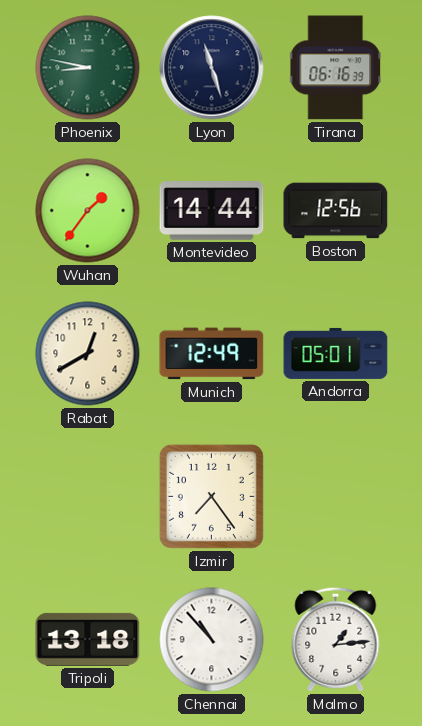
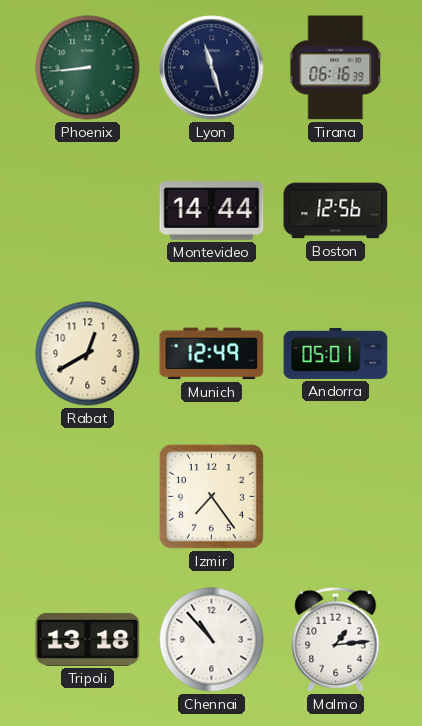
Phoenix: 8:47 -> 8:44 (88, 68)
Wuhan: 1:36 -> none (88, 211)
